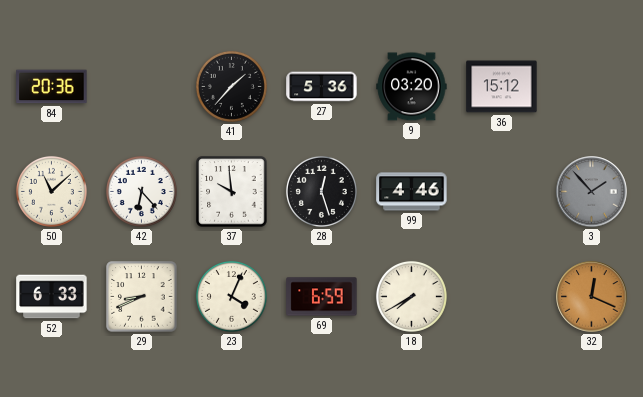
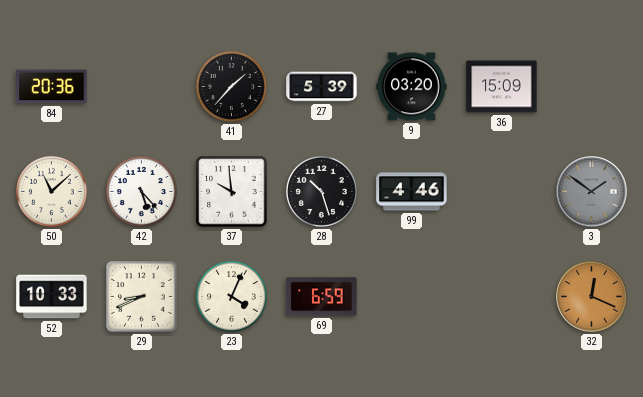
27: 5:36 -> 5:39 (322, 87)
36: 15:12 -> 15:09 (502, 87)
42: 6:23 -> 5:23 (141, 191)
28: 12:27 -> 10:27 (321, 191)
3: 1:53 -> 1:51 (592, 192)
52: 6:33 -> 10:33 (52, 297)
18: 7:40 -> none (411, 296)
